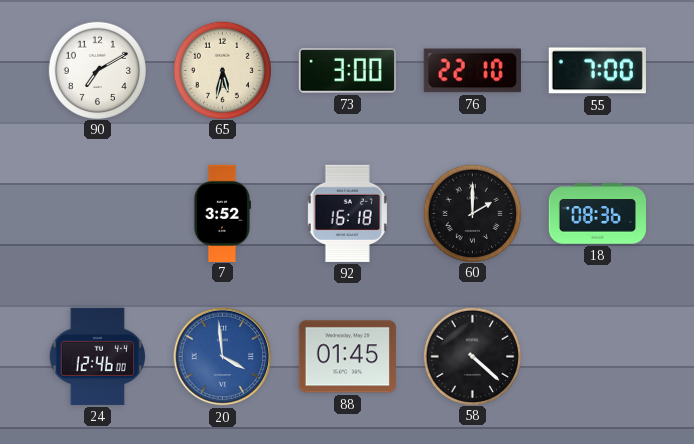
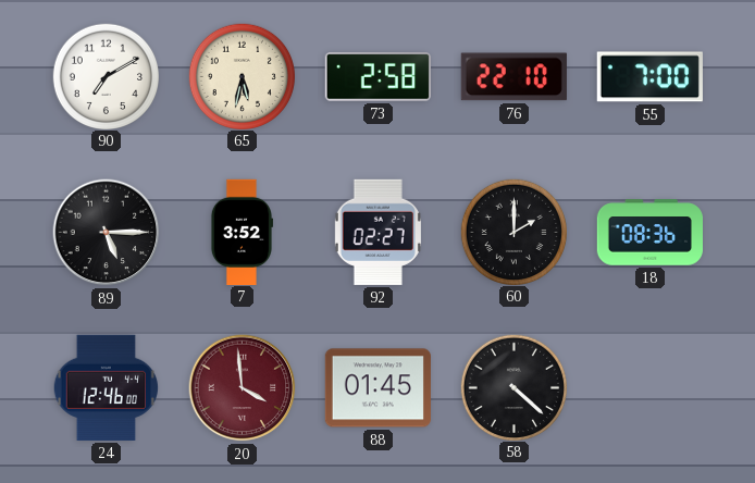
73: 3:00 -> 2:58 (378, 77)
89: none -> 5:15 (107, 233)
92: 16:18 -> 02:27 (378, 232)
20 dial: blue -> burgundy (243, 388)
